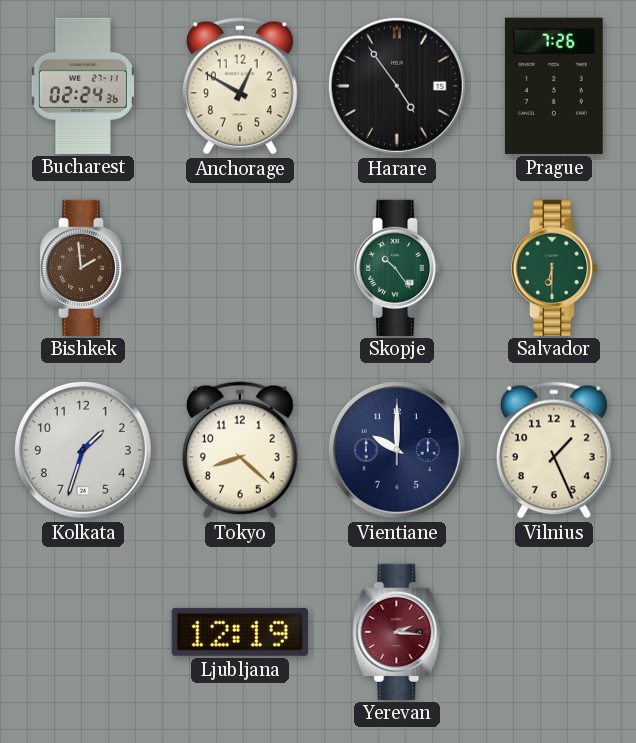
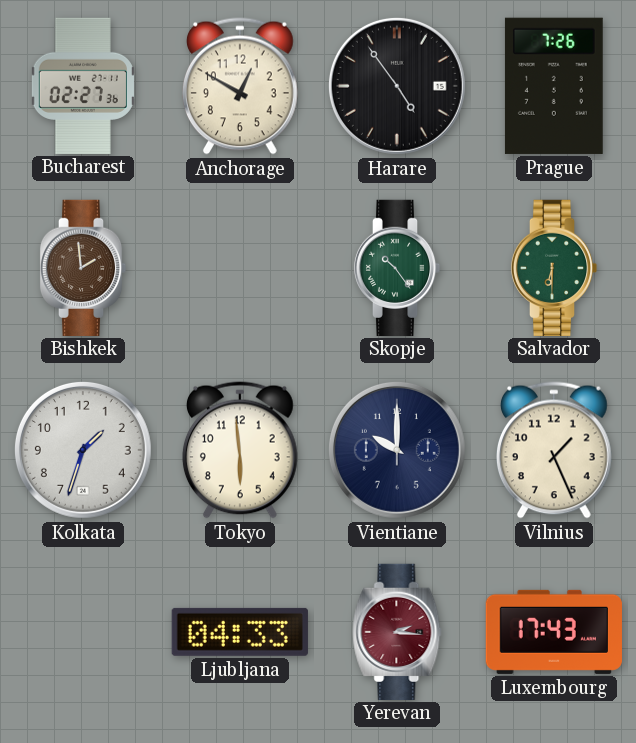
Bucharest: 02:24 -> 02:27 (83, 85)
Tokyo: 8:22 -> 5:59 (241, 450)
Ljubljana: 12:19 -> 04:33 (240, 632)
Luxembourg: none -> 17:43 (554, 632)
